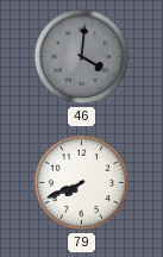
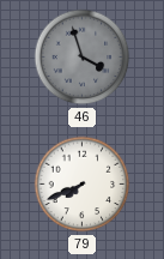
46: 4:01 -> 3:57 (83, 58)
